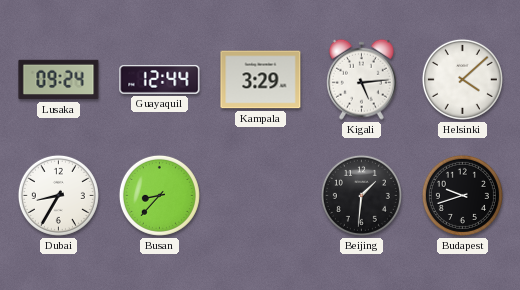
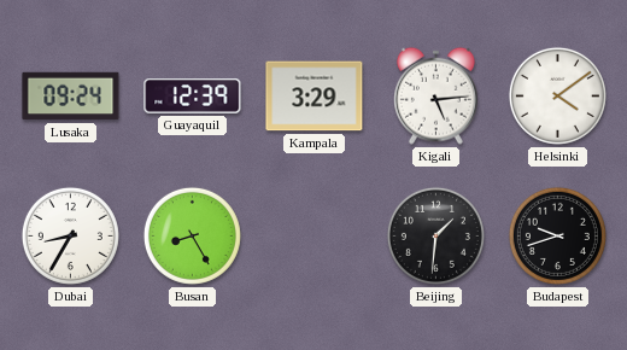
Guayaquil: 12:44 -> 12:39 (193, 97)
Helsinki: 4:08 -> 4:09 (557, 95)
Busan: 8:37 -> 8:25 (192, 235)
